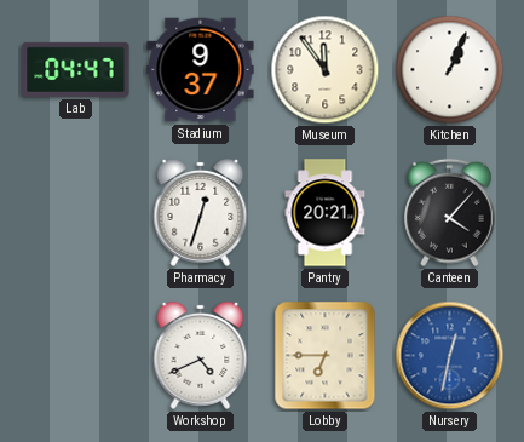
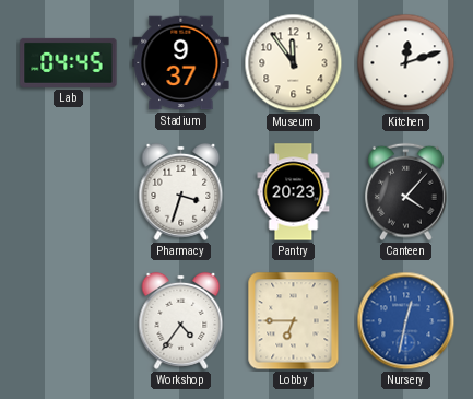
Lab: 04:47 -> 04:45 (69, 62)
Kitchen: 1:04 -> 12:12 (406, 63)
Pharmacy: 12:33 -> 3:33 (181, 191)
Pantry: 20:21 -> 20:23 (294, 192)
Workshop: 4:41 -> 4:36 (181, 320)
